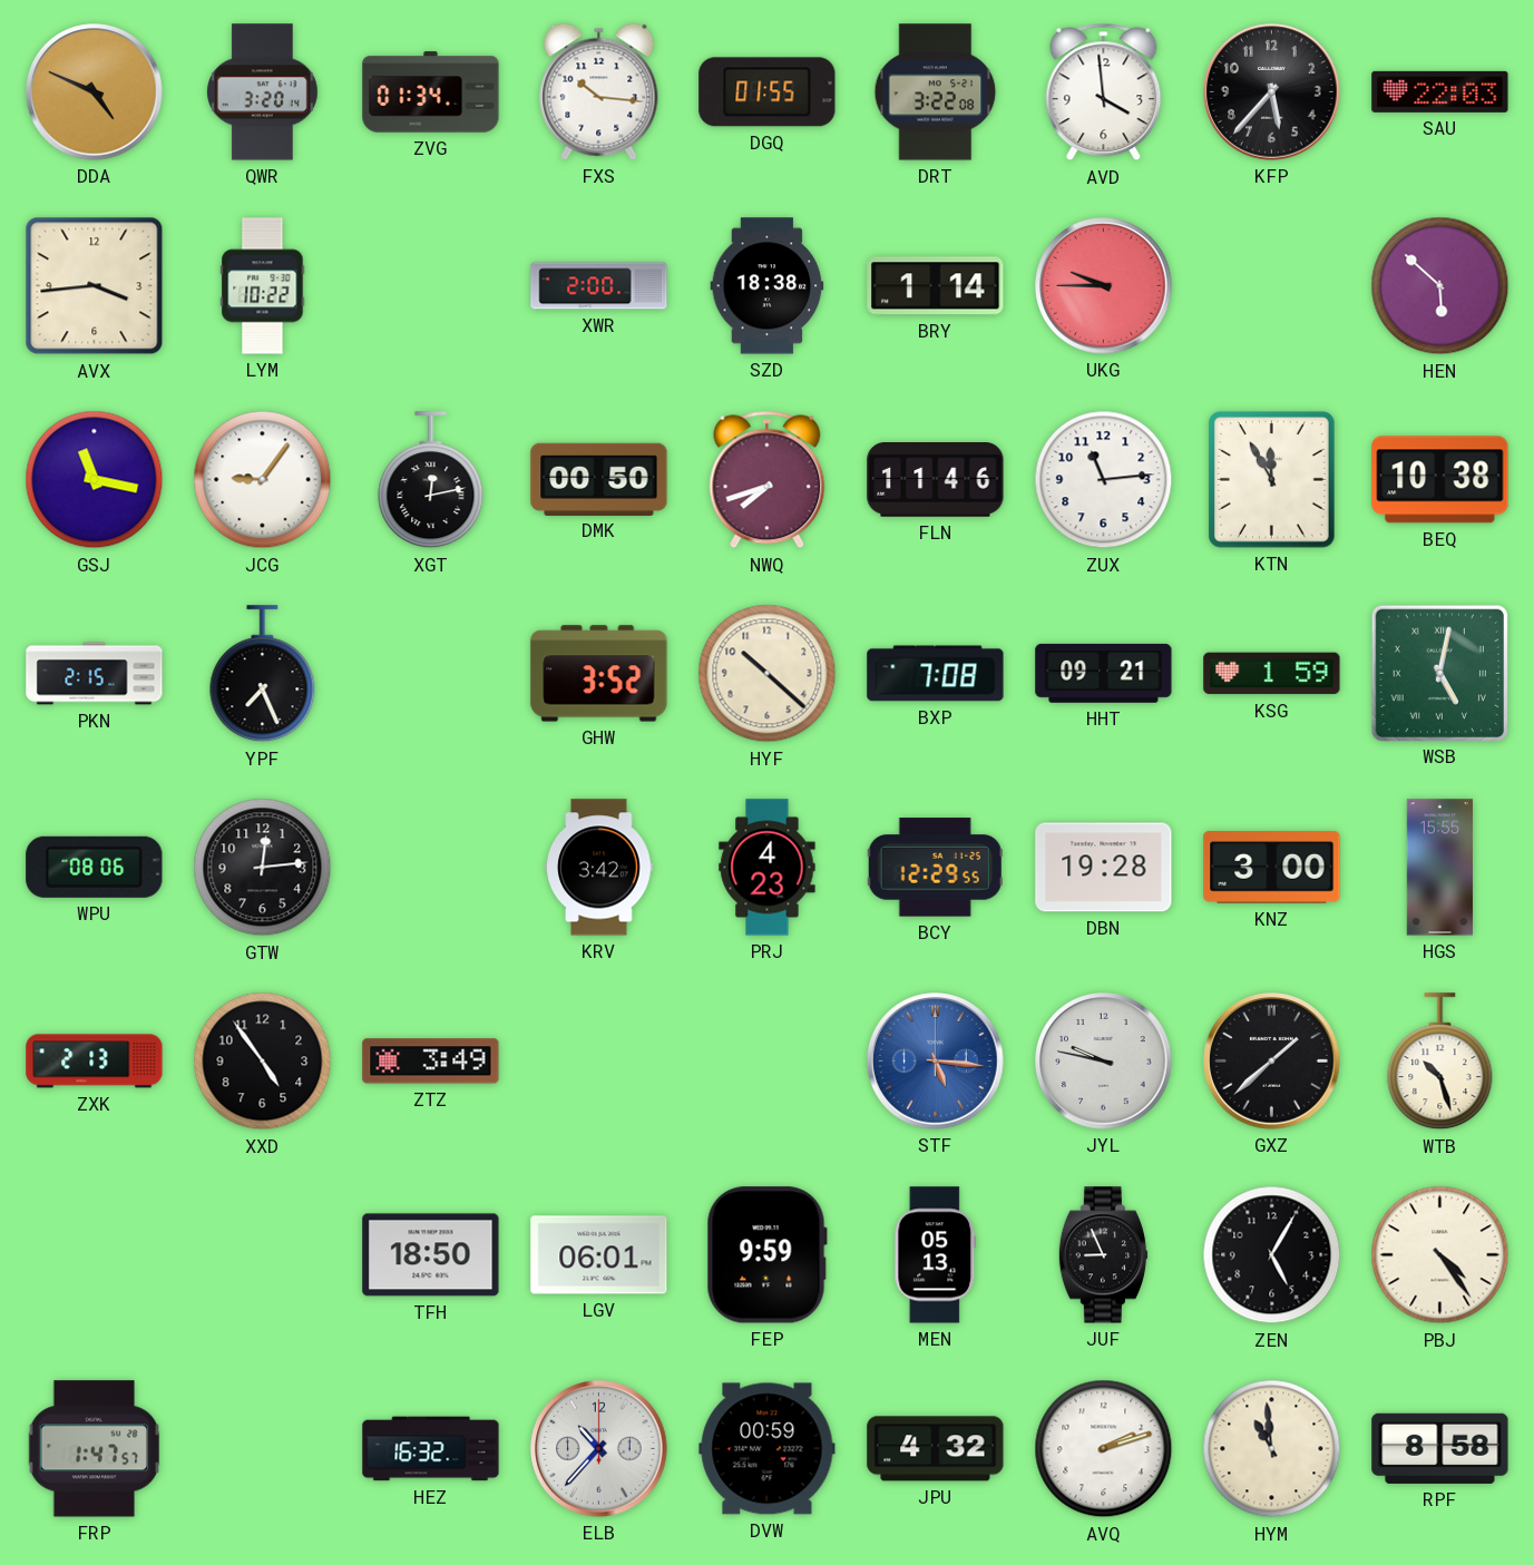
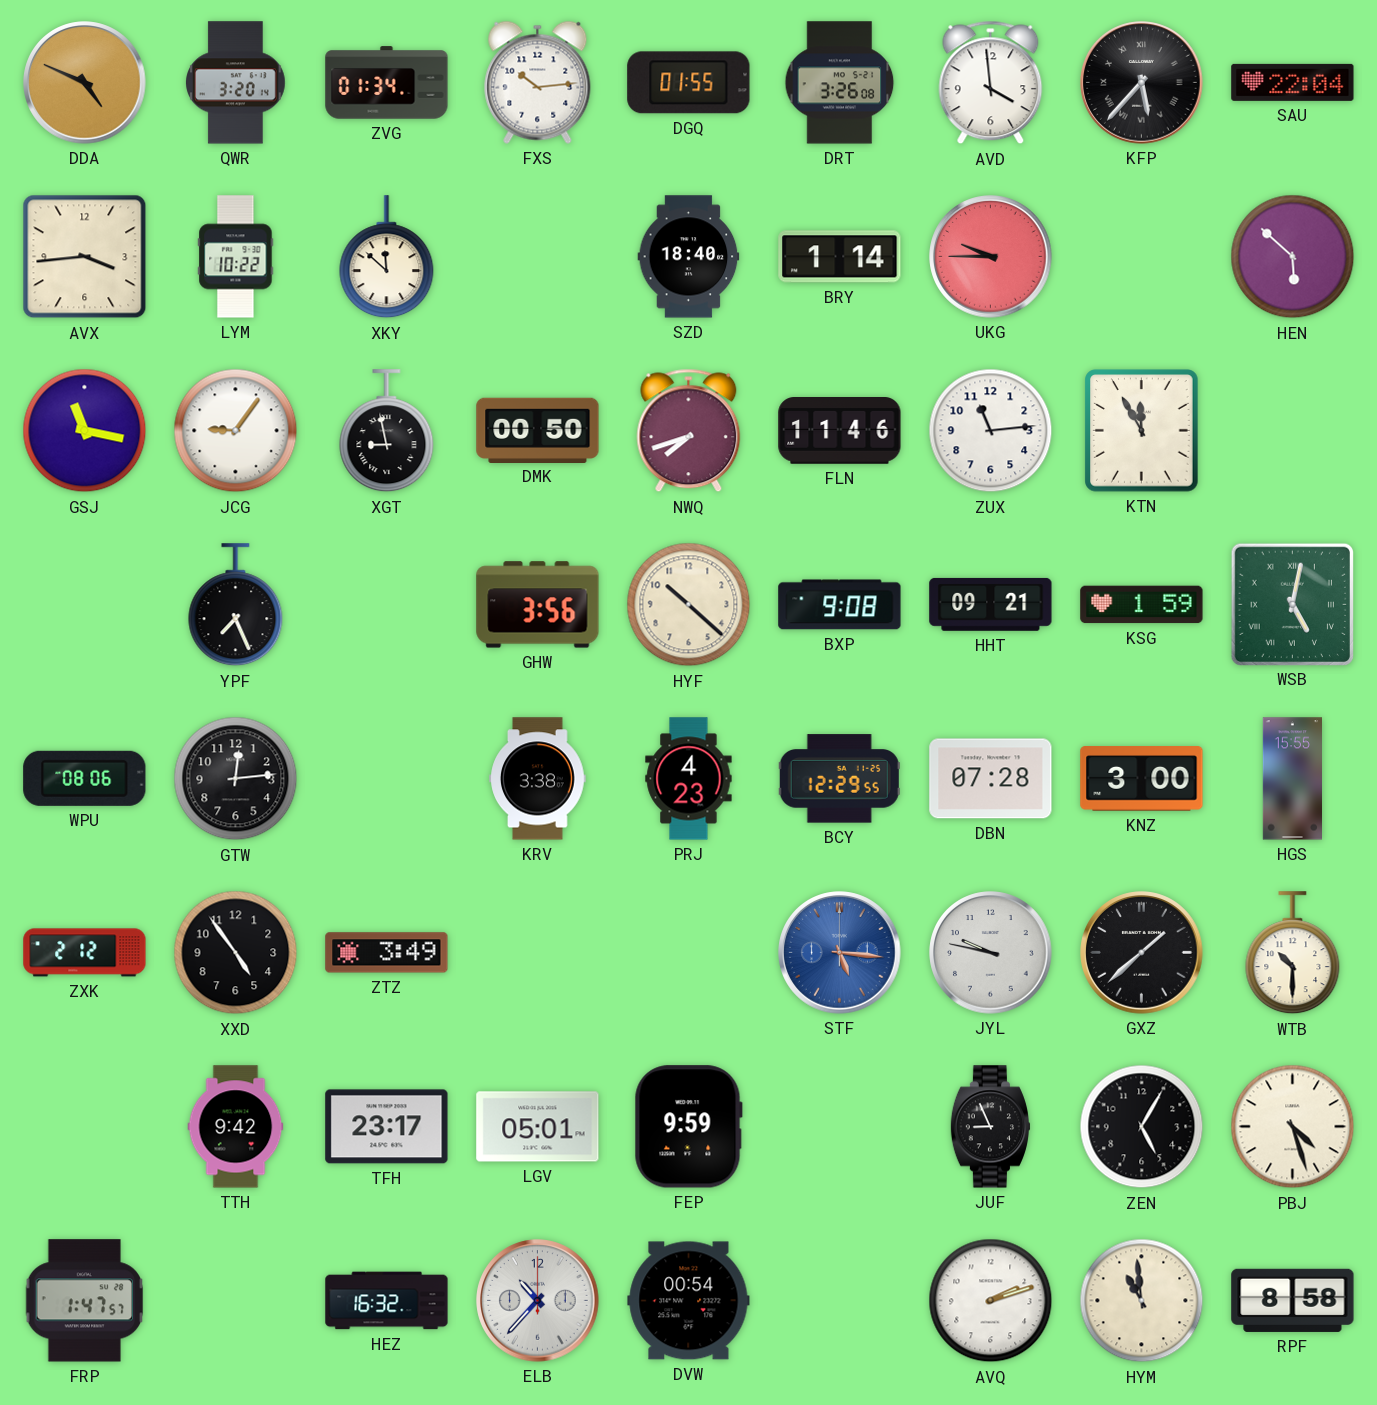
FXS: 10:16 -> 10:14 (538, 82)
DRT: 3:22 -> 3:26 (840, 83)
KFP numerals: Arabic -> Roman (1142, 83)
SAU: 22:03 -> 22:04 (1293, 82)
XKY: none -> 11:52 (387, 257)
XWR: 2:00 -> none (599, 286)
SZD: 18:38 -> 18:40 (689, 257)
XGT: 12:13 -> 8:58 (387, 431)
BEQ: 10:38 -> none (1440, 480)
PKN: 2:15 -> none (95, 674)
GHW: 3:52 -> 3:56 (538, 605)
BXP: 7:08 -> 9:08 (840, 605)
KRV: 3:42 -> 3:38 (538, 779)
DBN: 19:28 -> 07:28 (991, 779)
ZXK: 2:13 -> 2:12 (85, 953)
WTB: 10:27 -> 10:30 (1293, 953)
TTH: none -> 9:42 (236, 1127)
TFH: 18:50 -> 23:17 (387, 1127)
LGV: 06:01 -> 05:01 (538, 1127)
MEN: 05:13 -> none (936, 1255)
PBJ: 4:24 -> 4:27 (1293, 1127)
DVW: 00:59 -> 00:54 (689, 1301)
JPU: 4:32 -> none (936, 1449)
